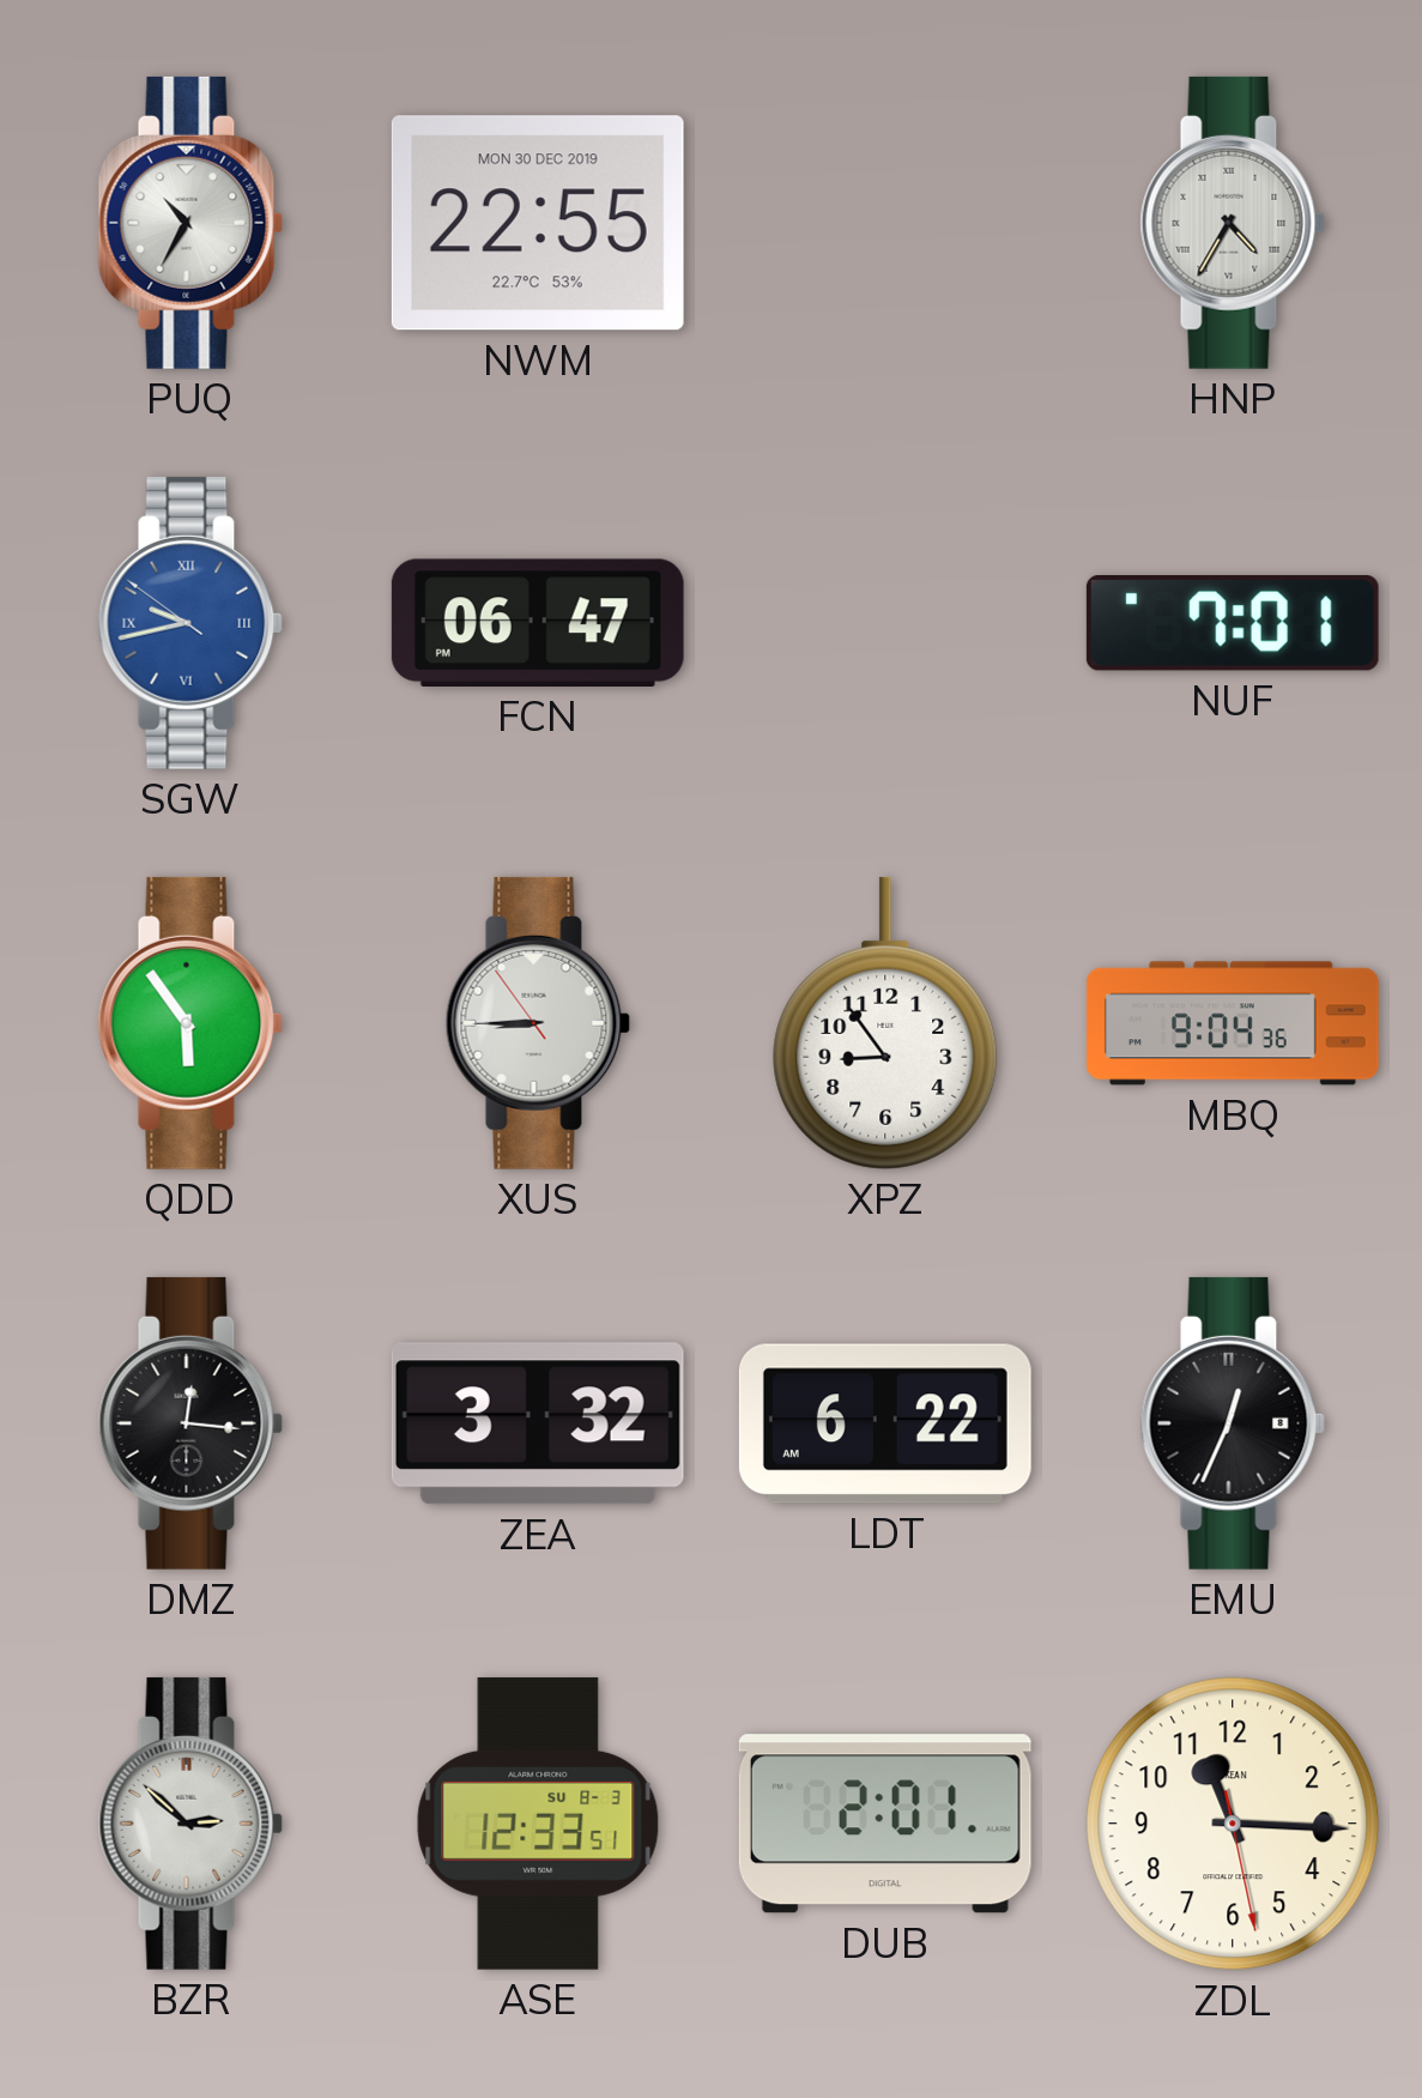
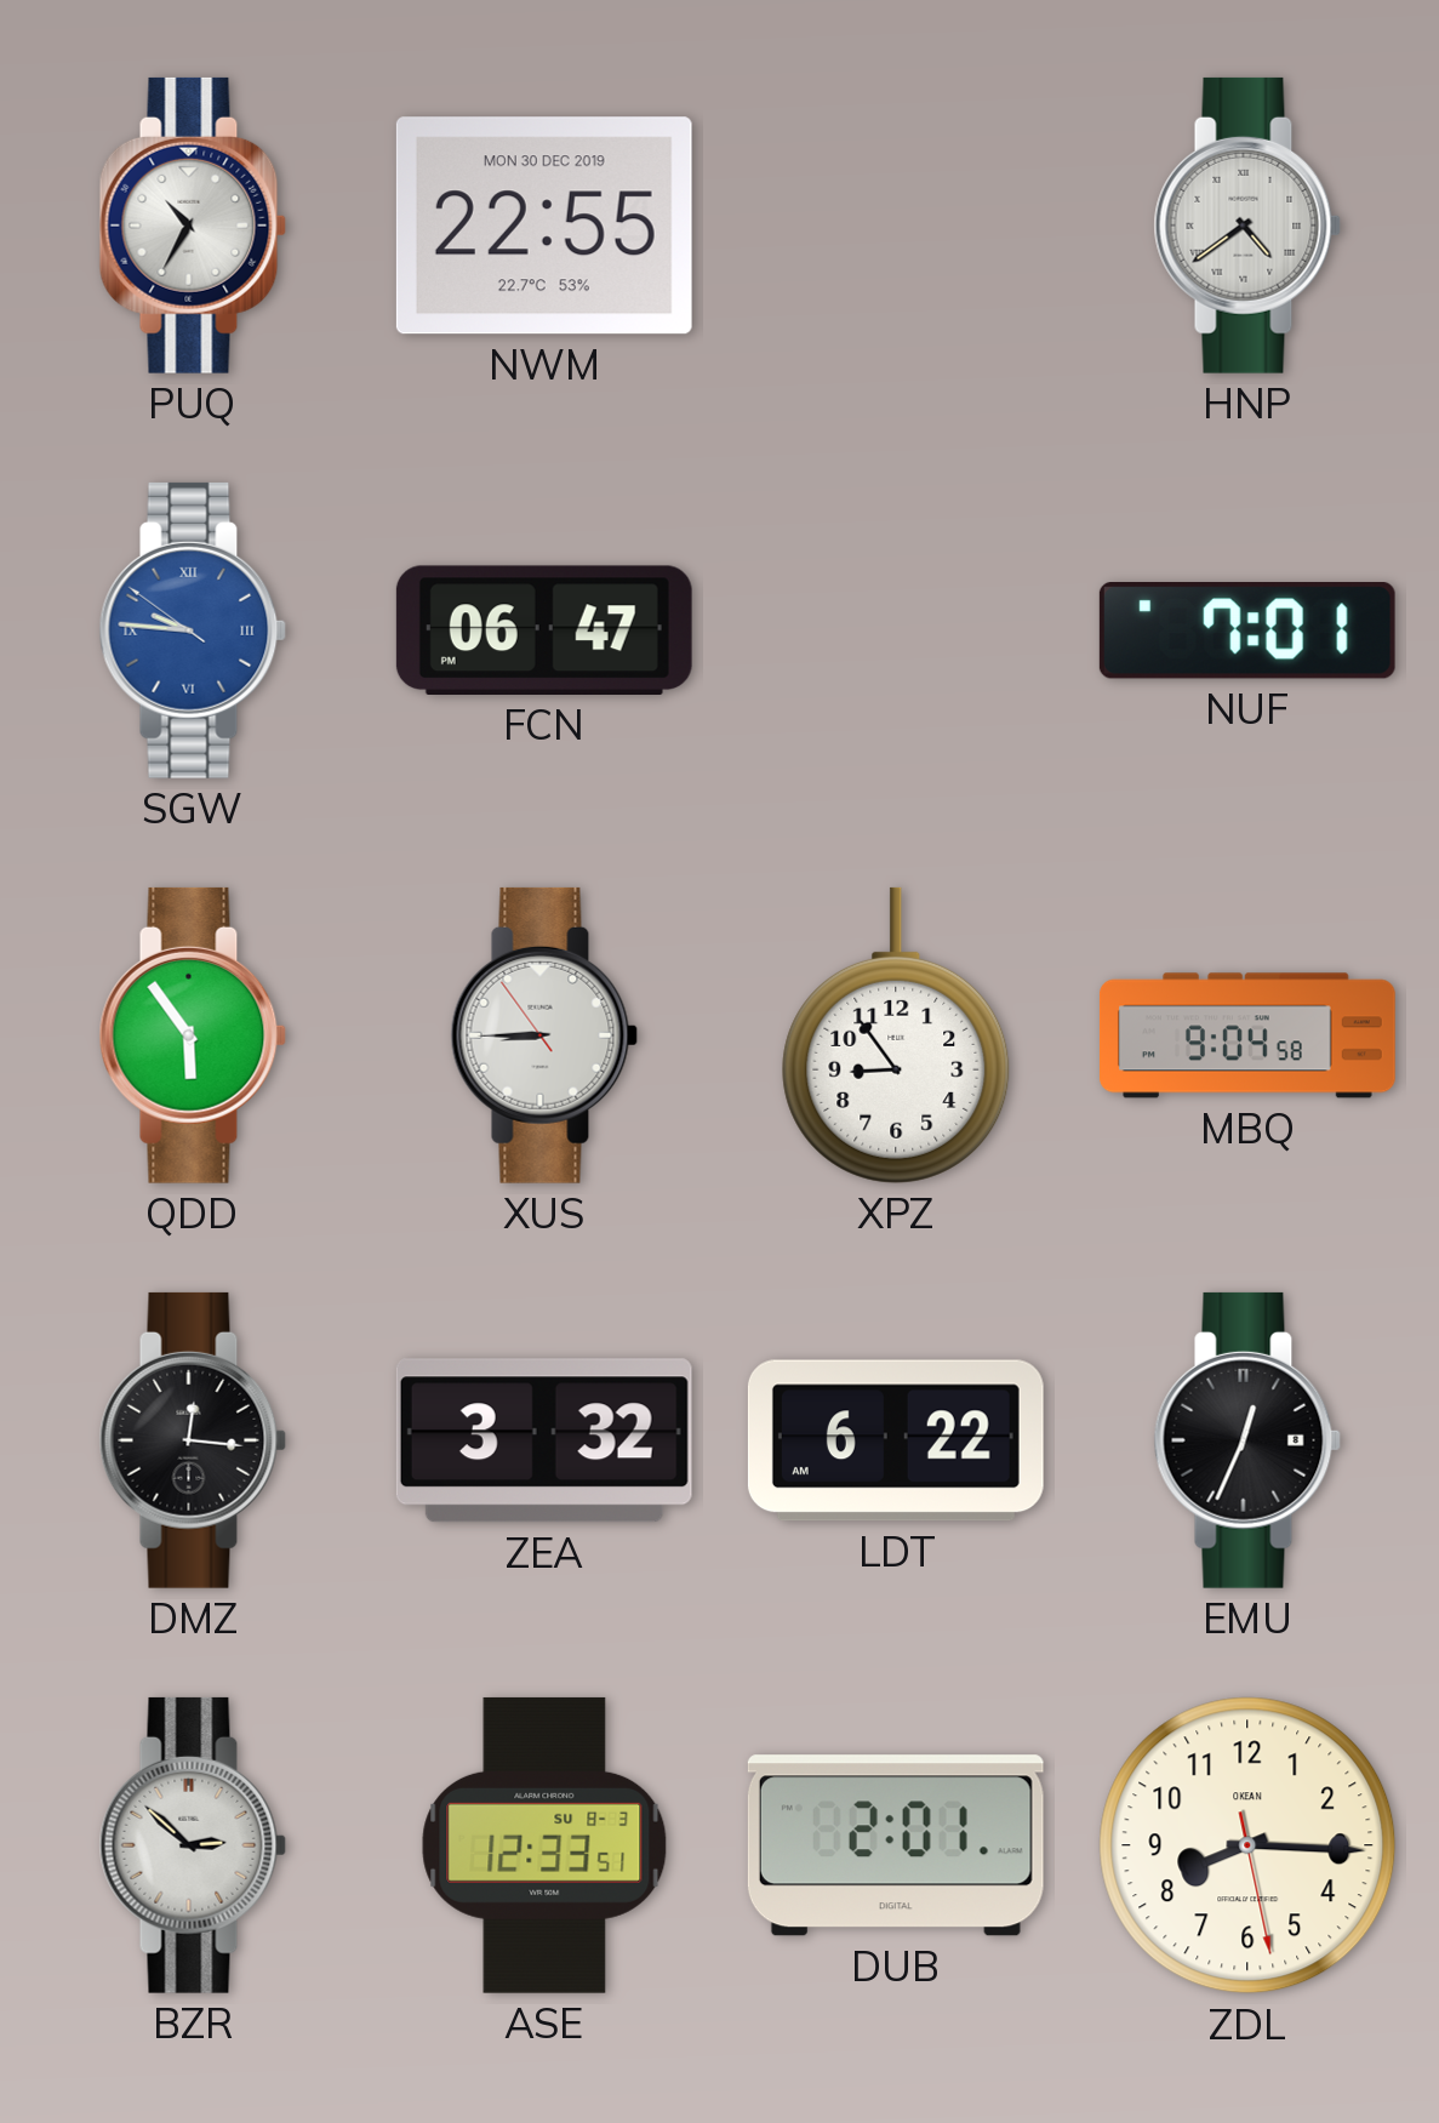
HNP: 4:35 -> 4:39 (1247, 226)
SGW: 9:42 -> 9:45 (193, 630)
MBQ: 9:04:36 -> 9:04:58 (1247, 1035)
ZDL: 11:15 -> 8:15 (1247, 1845)
